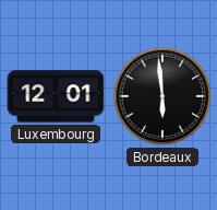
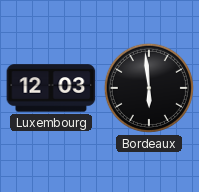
Luxembourg: 12:01 -> 12:03 (51, 88)
